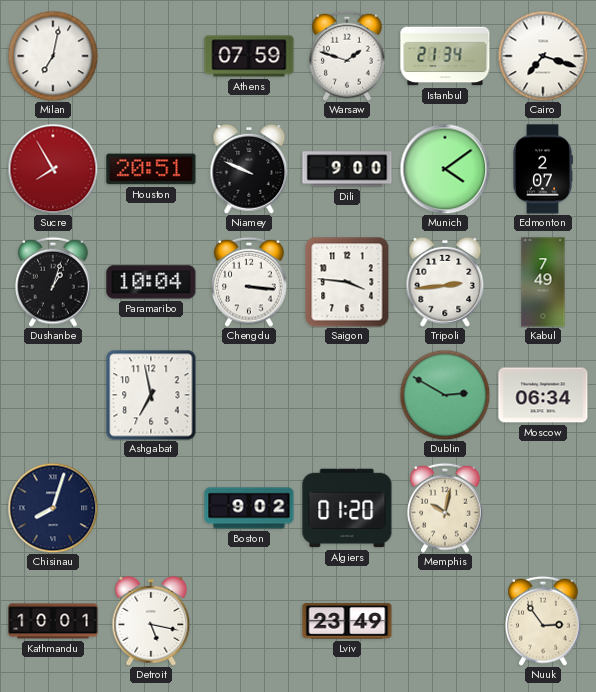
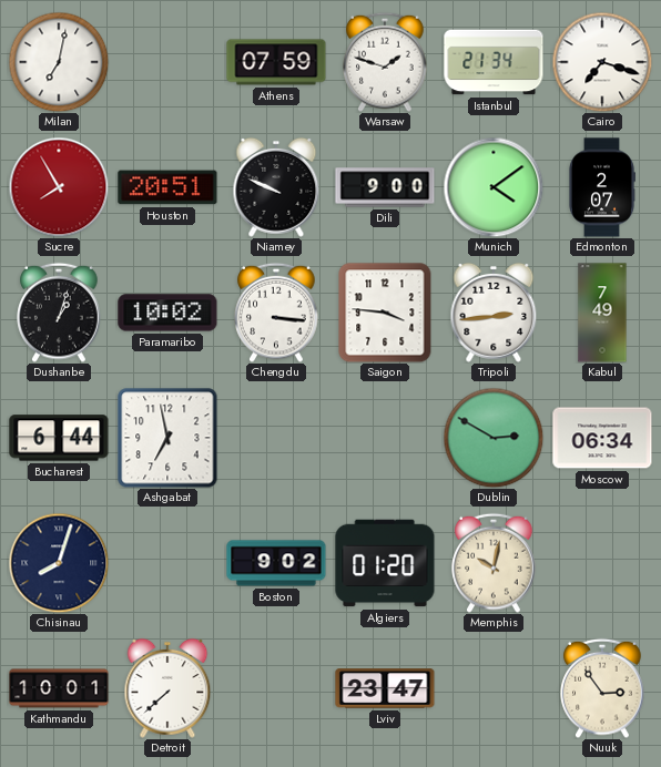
Paramaribo: 10:04 -> 10:02 (167, 313)
Bucharest: none -> 6:44 (59, 438)
Detroit: 5:17 -> 7:38 (167, 688)
Lviv: 23:49 -> 23:47 (385, 688)
